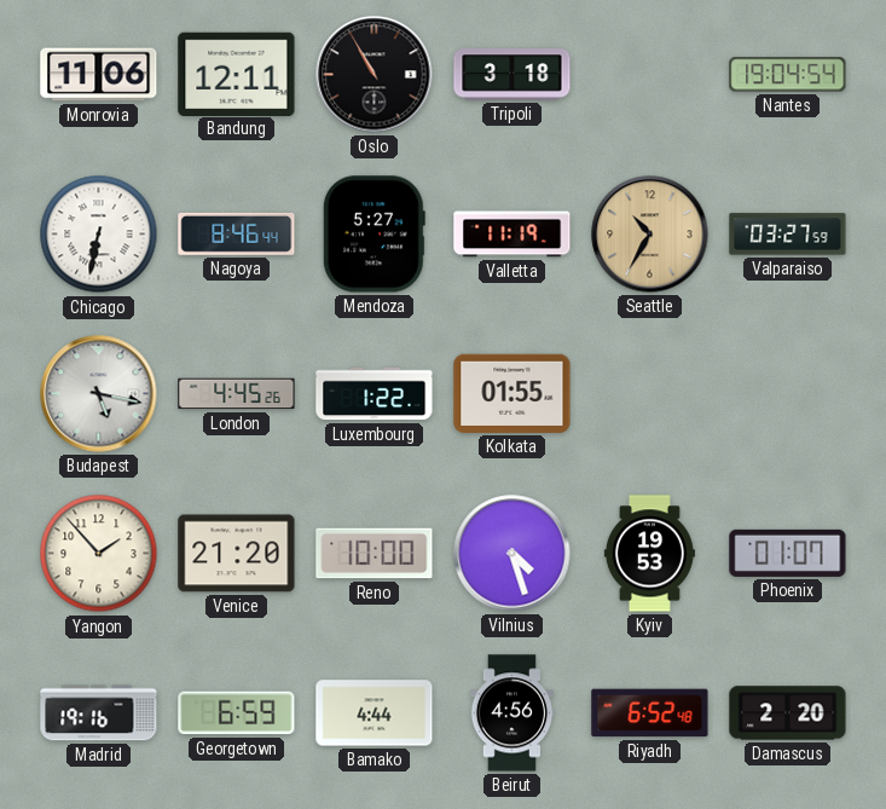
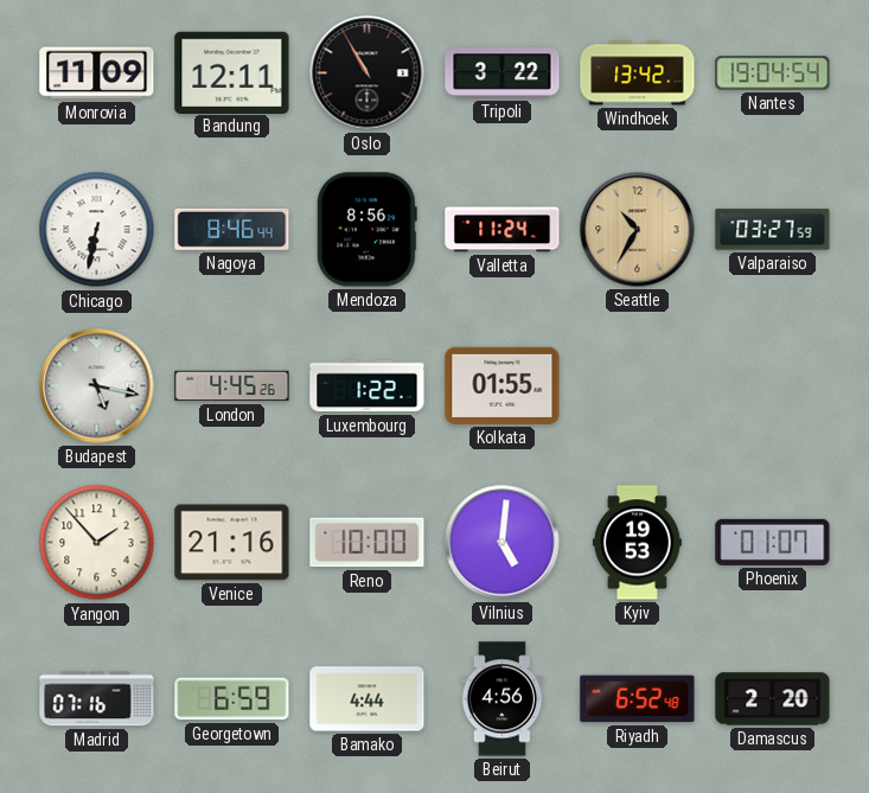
Monrovia: 11:06 -> 11:09 (97, 73)
Tripoli: 3:18 -> 3:22 (503, 73)
Windhoek: none -> 13:42 (638, 73)
Mendoza: 5:27 -> 8:56 (366, 230)
Valletta: 11:19 -> 11:24 (503, 230)
Venice: 21:20 -> 21:16 (232, 543)
Vilnius: 4:27 -> 5:01 (503, 543)
Madrid: 19:16 -> 07:16 (97, 699)
